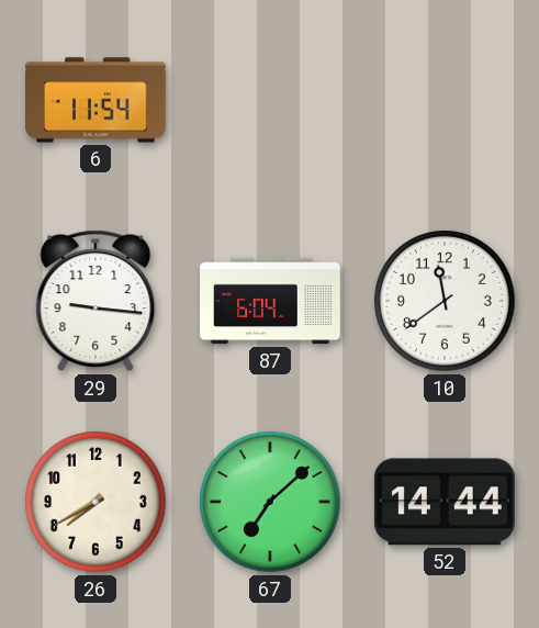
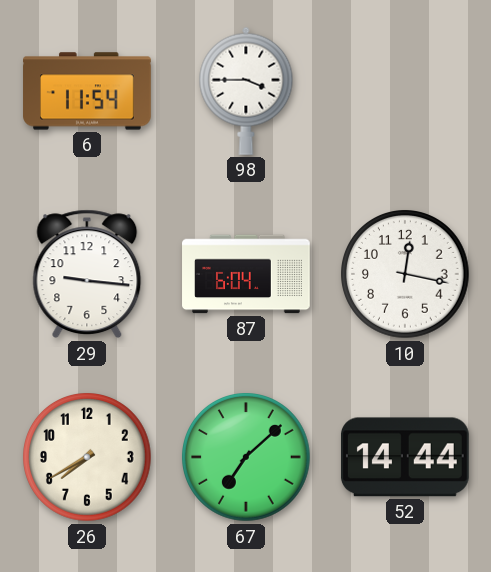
98: none -> 3:45 (246, 91)
10: 11:39 -> 12:17 (406, 275)
